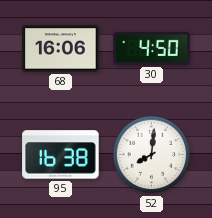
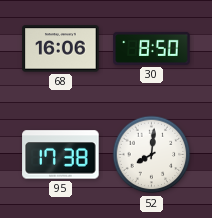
30: 4:50 -> 8:50 (152, 48)
95: 16:38 -> 17:38 (61, 155)
